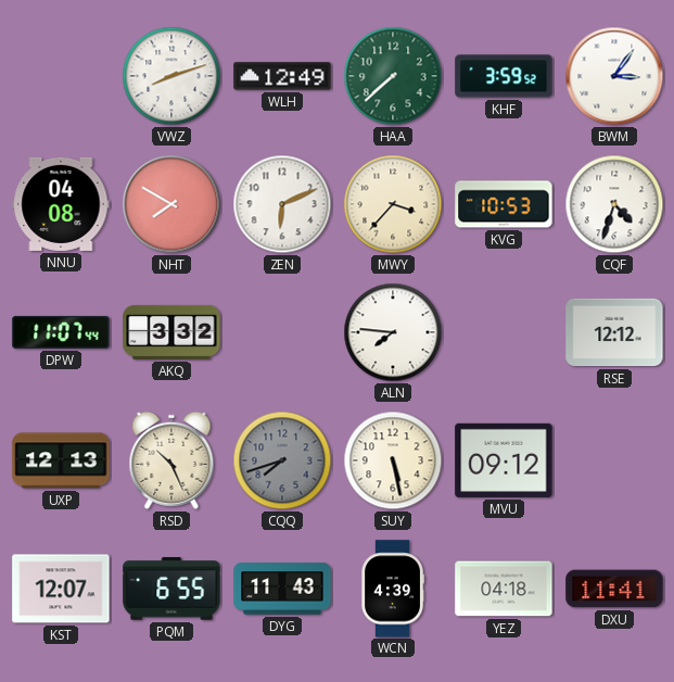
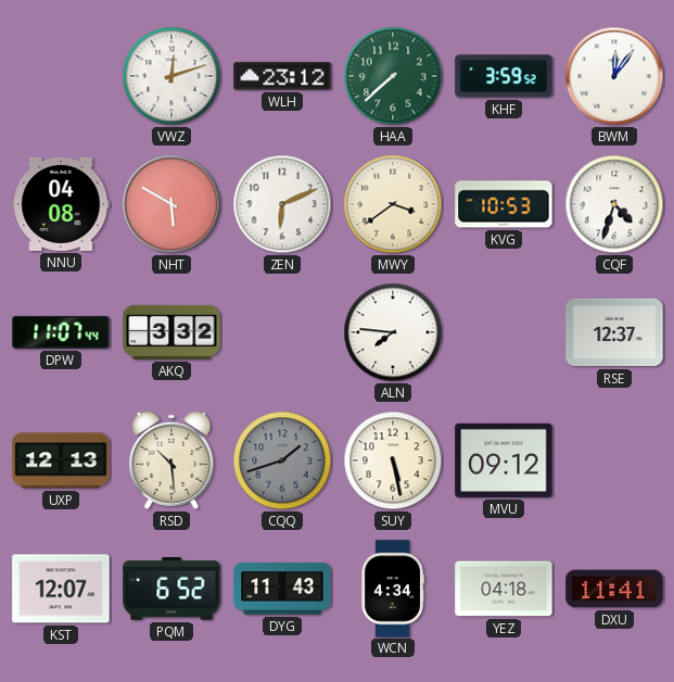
VWZ: 8:12 -> 12:12 (171, 76)
WLH: 12:49 -> 23:12 (282, 76)
BWM: 3:06 -> 12:06 (614, 76)
NHT: 7:50 -> 5:50 (171, 204)
MWY: 3:37 -> 3:39 (393, 204)
RSE: 12:12 -> 12:37 (614, 332)
RSD: 10:26 -> 10:29 (171, 460)
CQQ: 7:42 -> 1:42 (282, 460)
PQM: 6:55 -> 6:52 (171, 589)
WCN: 4:39 -> 4:34 (393, 589)
